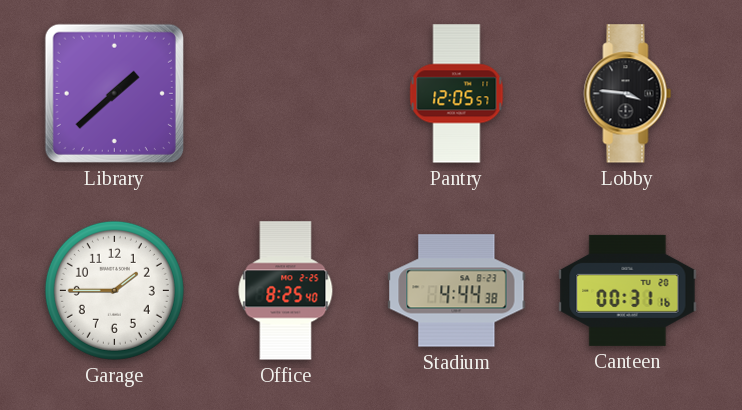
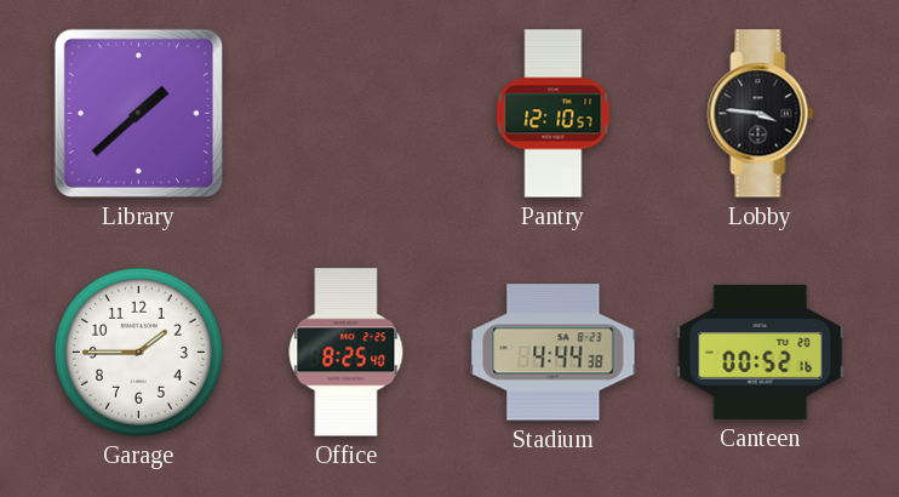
Pantry: 12:05 -> 12:10 (554, 114)
Canteen: 00:31 -> 00:52 (761, 352)
